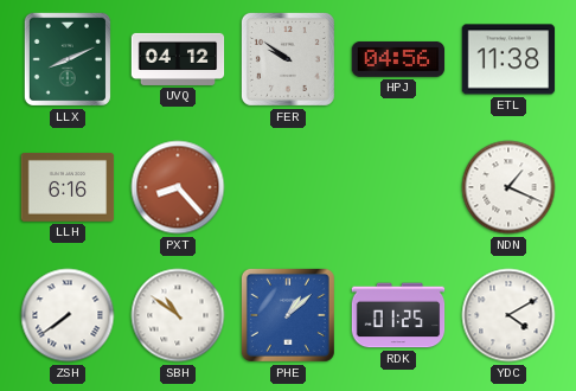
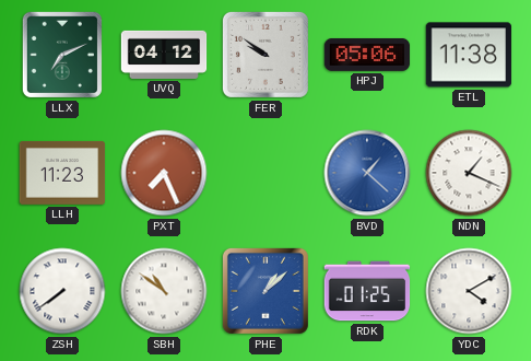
LLX: 8:11 -> 7:11 (62, 55)
HPJ: 04:56 -> 05:06 (367, 55)
LLH: 6:16 -> 11:23 (62, 173)
PXT: 8:23 -> 7:26 (164, 173)
BVD: none -> 1:22 (367, 173)
